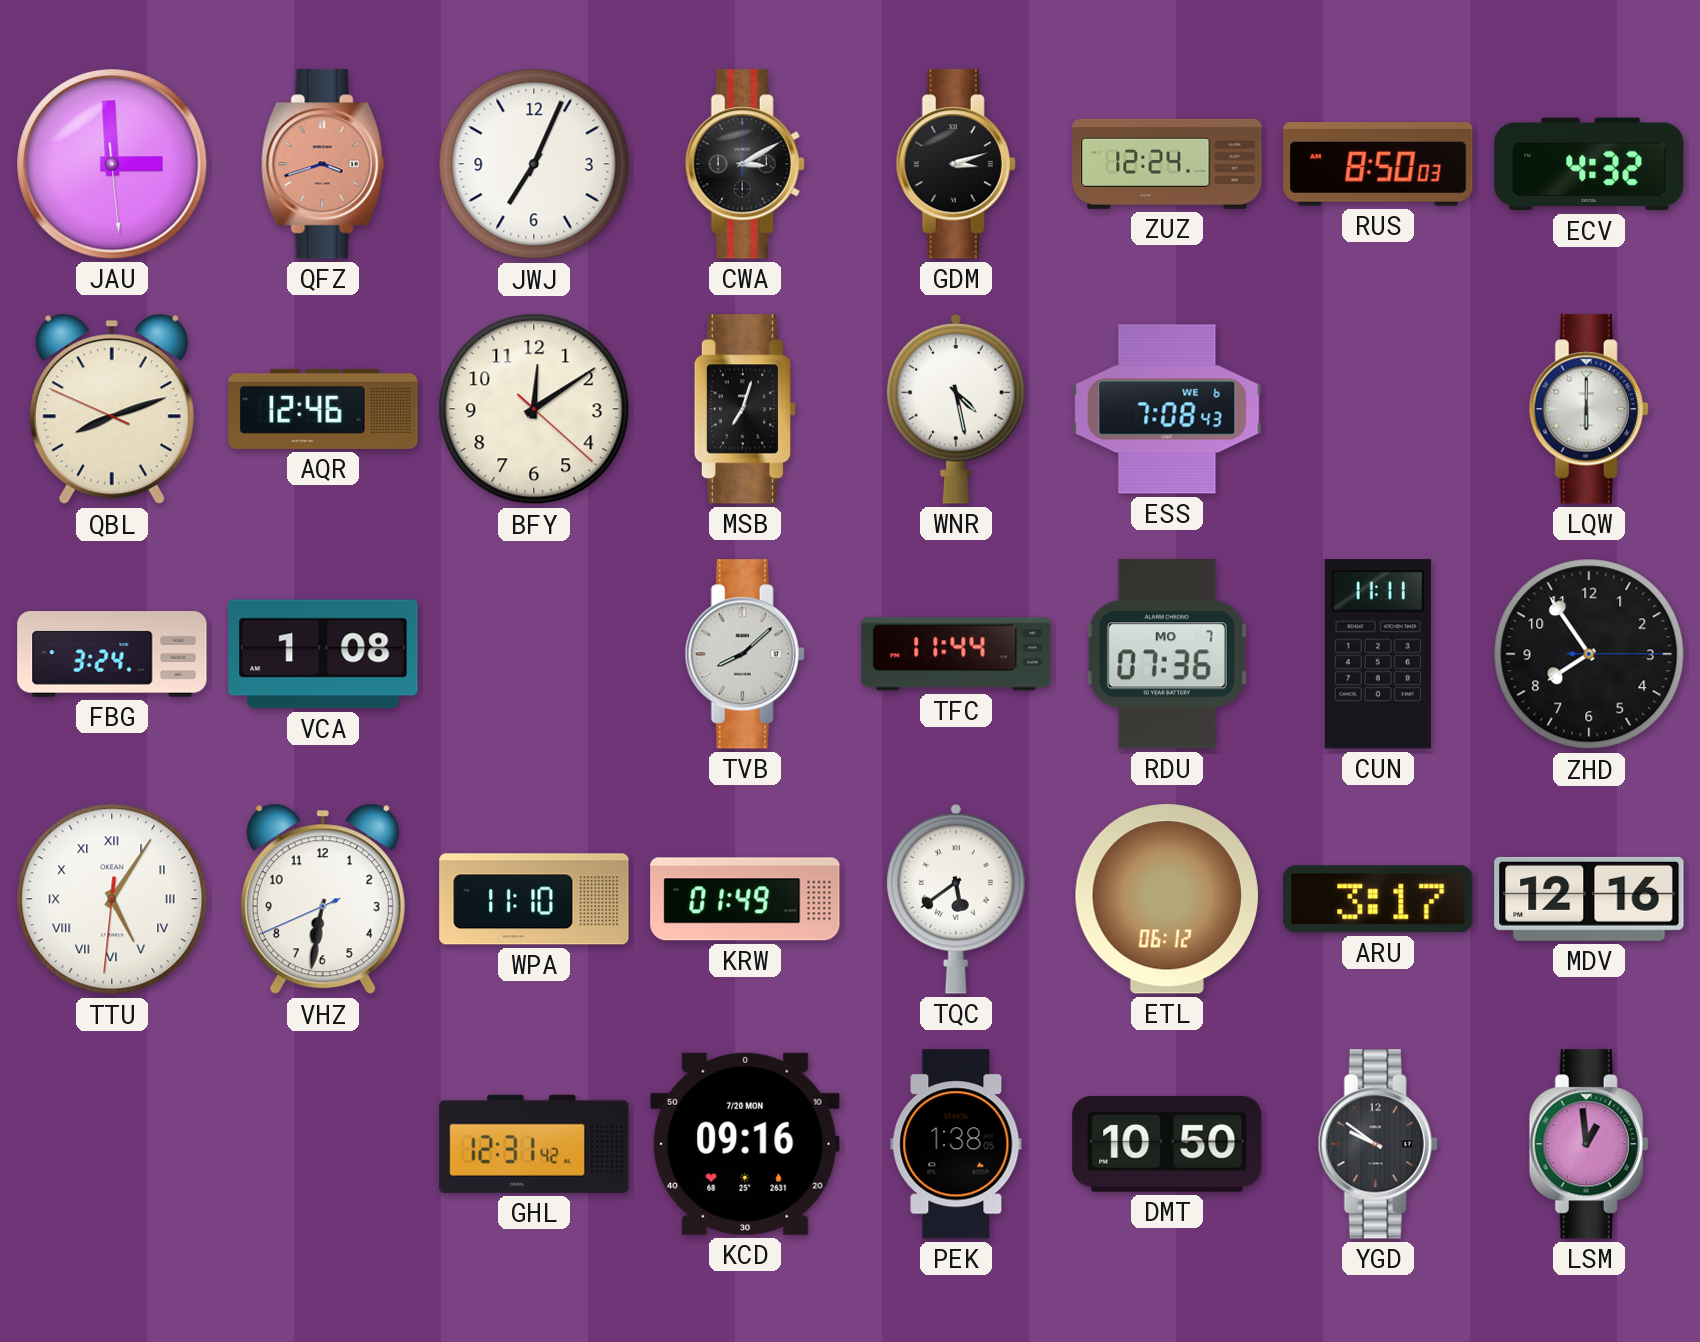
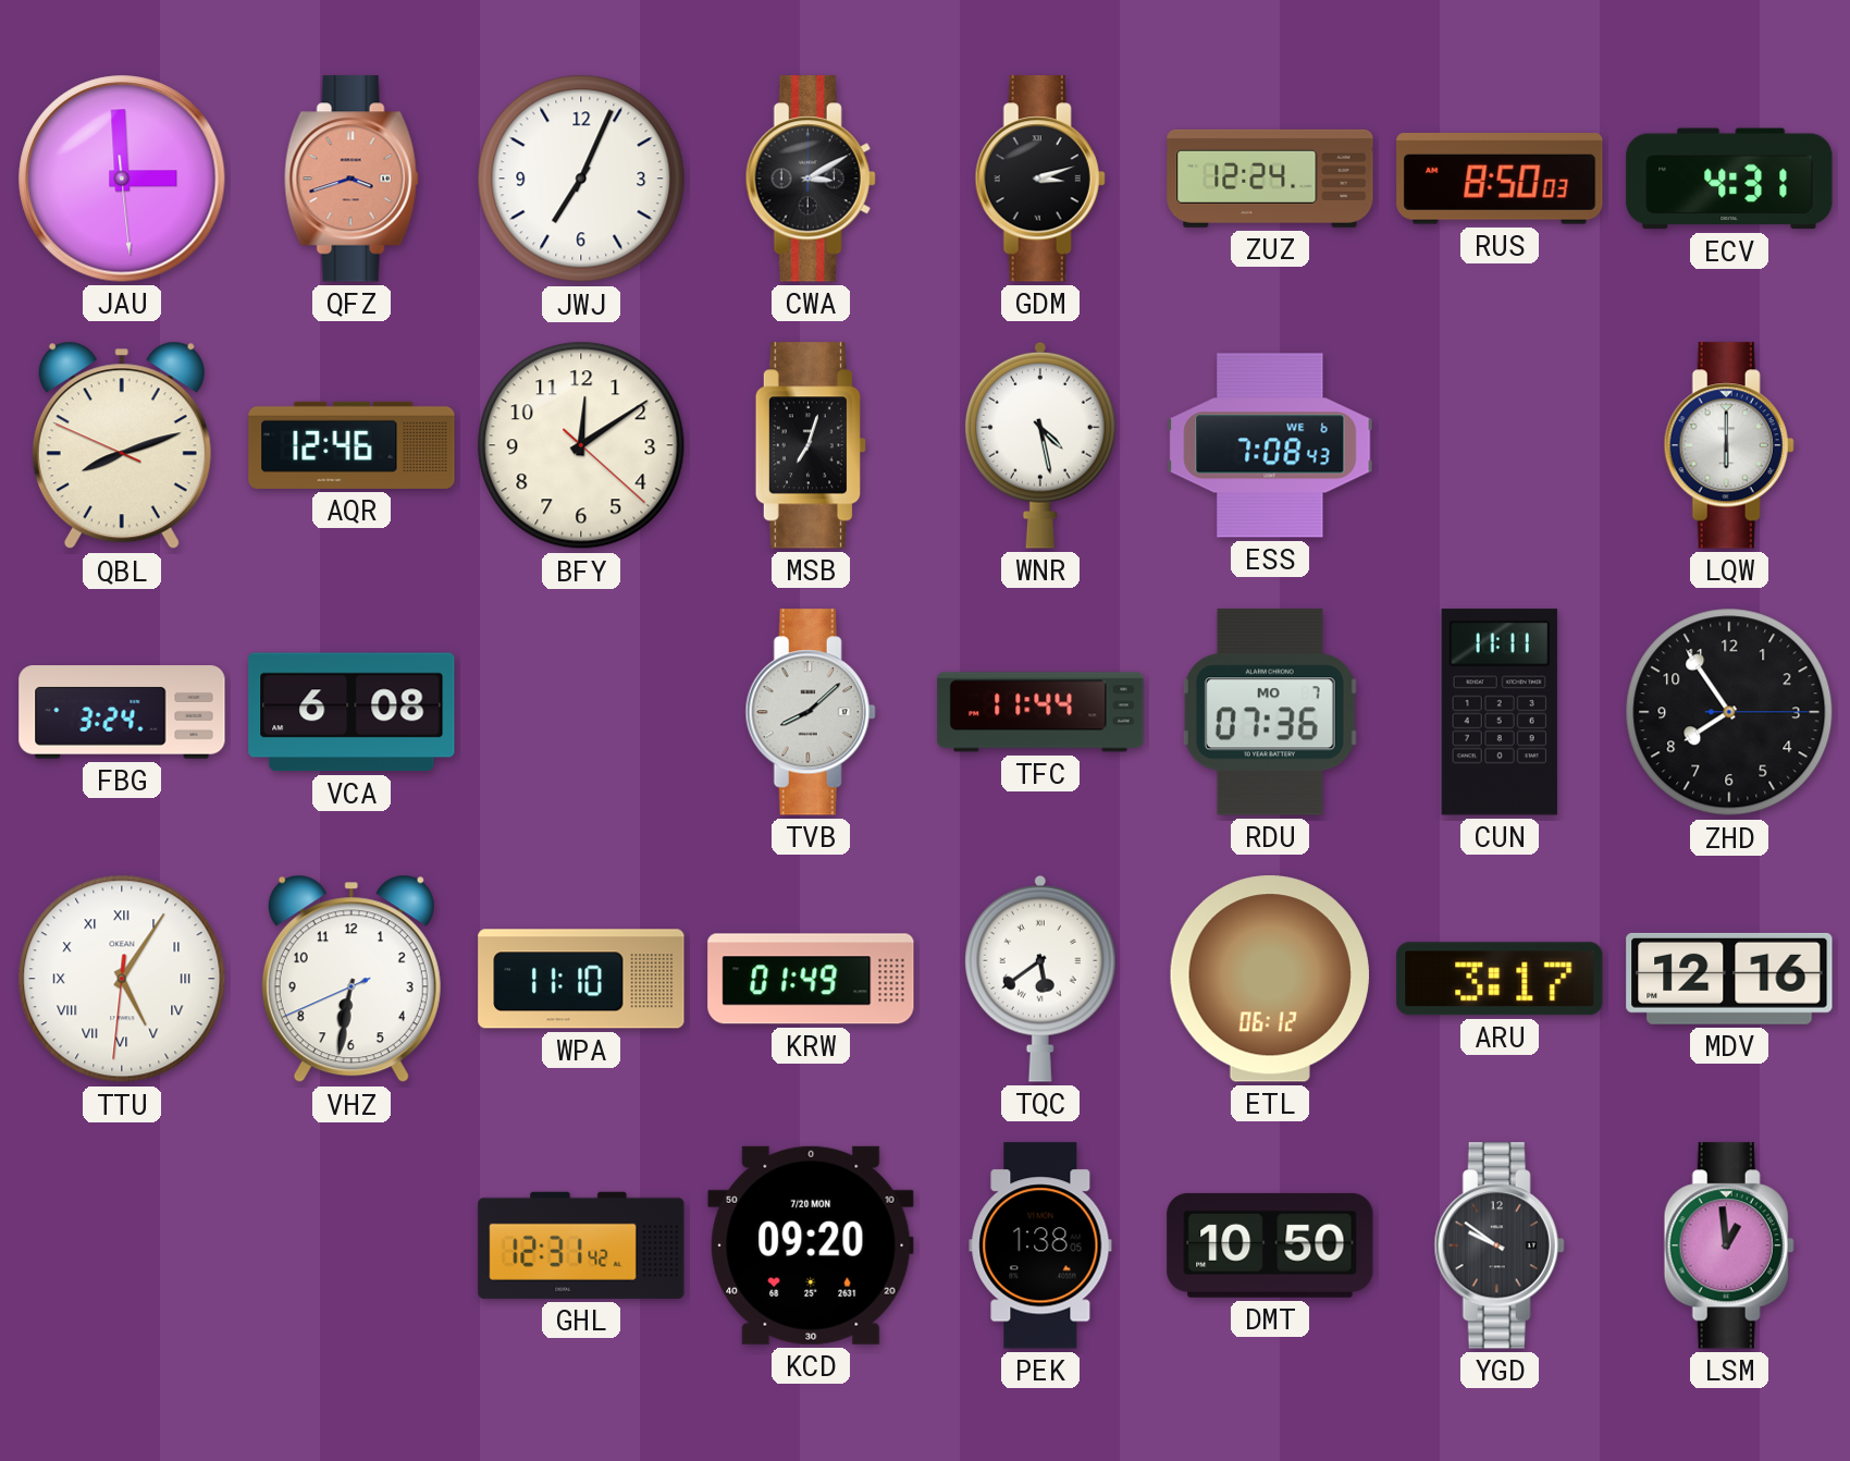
ECV: 4:32 -> 4:31 (1729, 179)
VCA: 1:08 -> 6:08 (351, 712)
KCD: 09:16 -> 09:20 (811, 1245)
